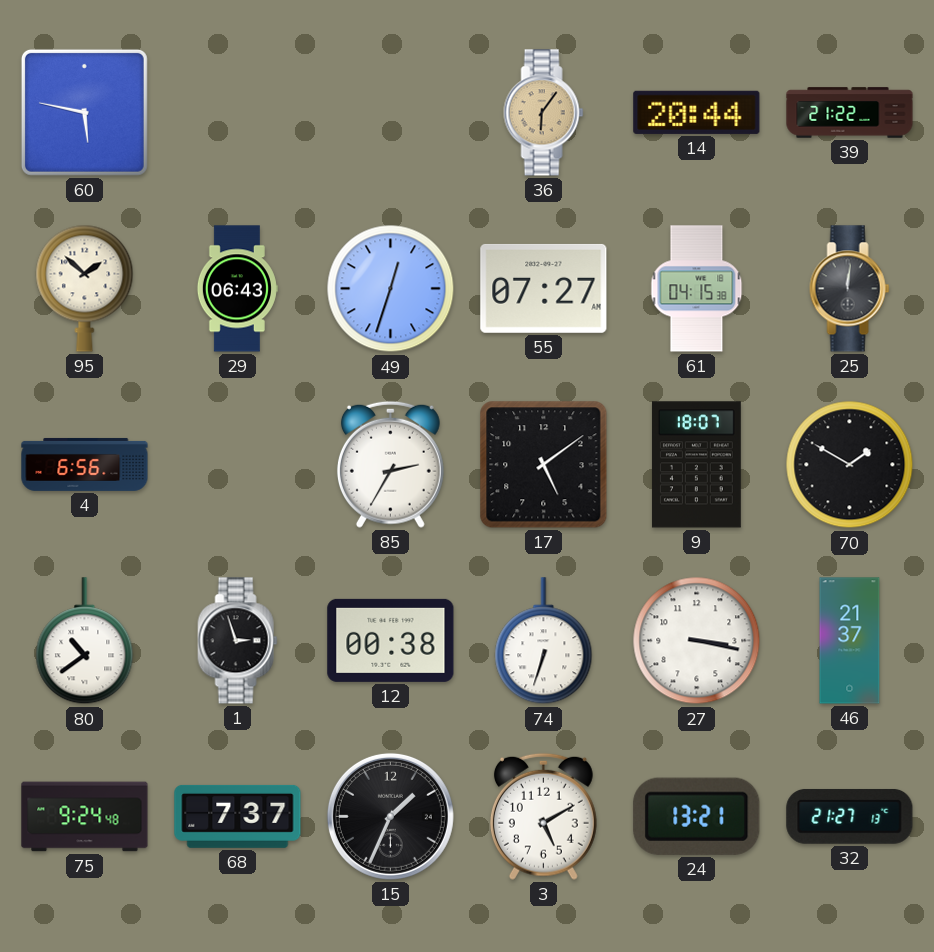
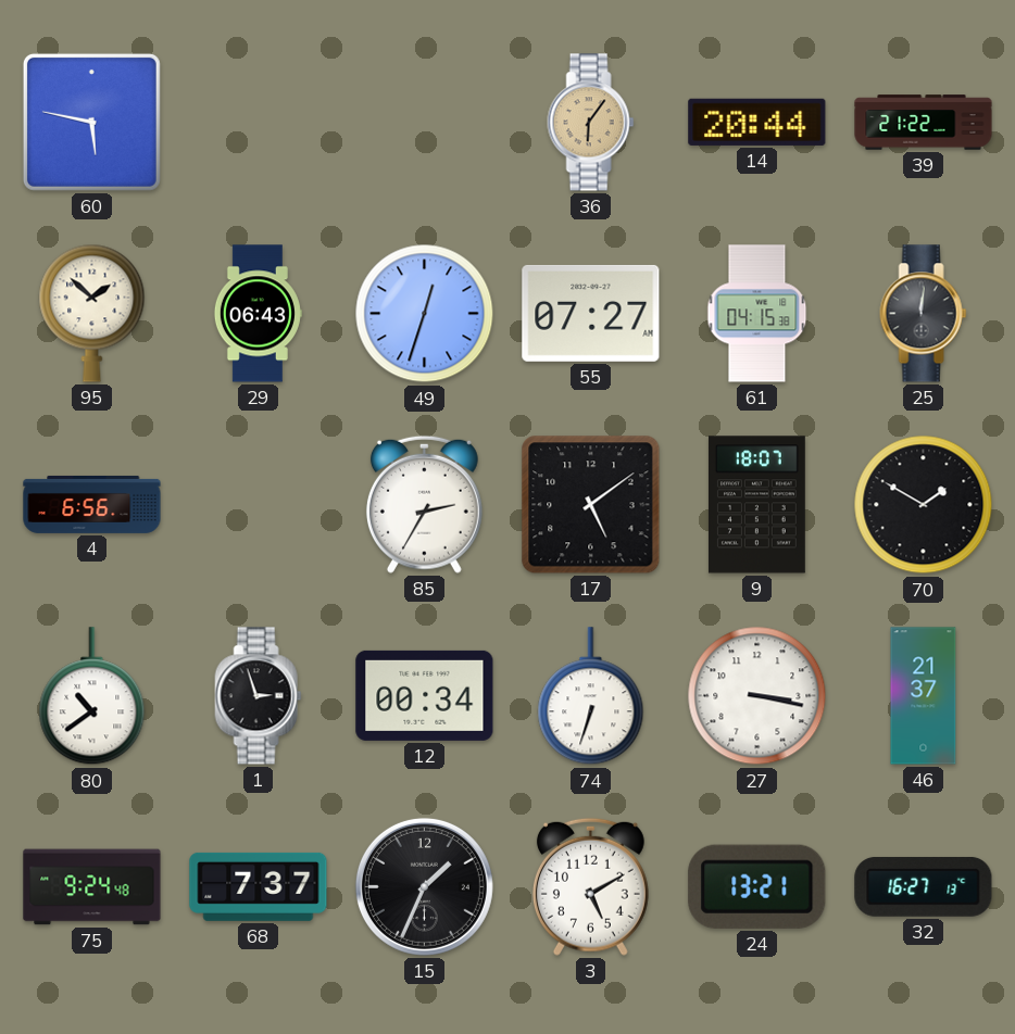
12: 00:38 -> 00:34 (425, 695)
32: 21:27 -> 16:27 (924, 886)
